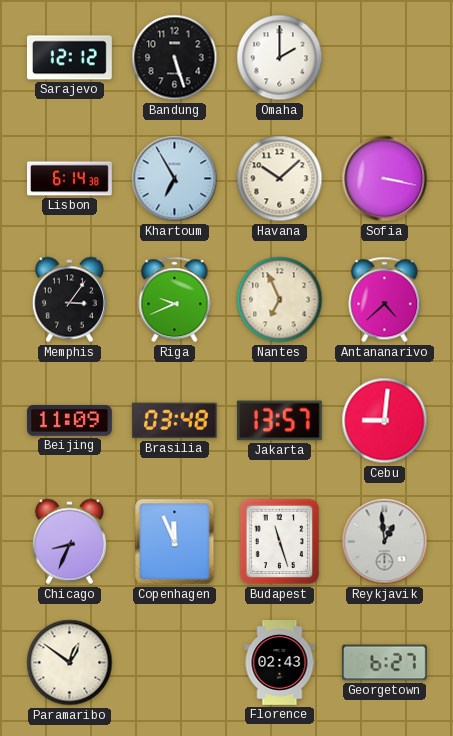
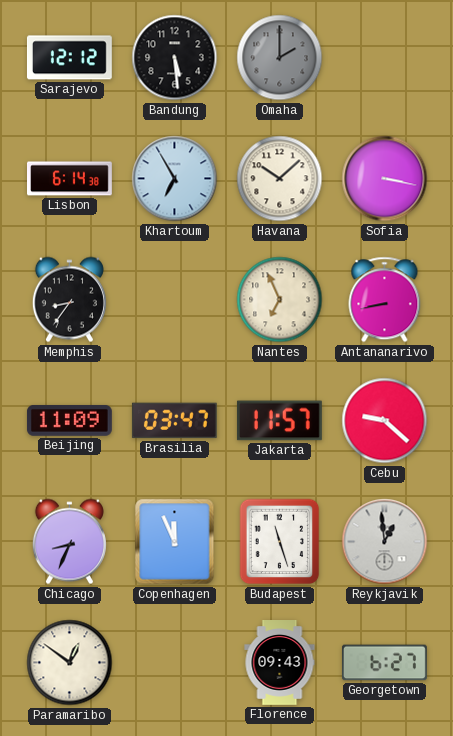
Bandung: 5:27 -> 5:29 (175, 58)
Omaha dial: white -> grey (280, 58)
Memphis: 3:06 -> 8:36 (69, 300)
Riga: 9:41 -> none (175, 300)
Antananarivo: 4:38 -> 8:43 (385, 300)
Brasilia: 03:48 -> 03:47 (174, 421)
Jakarta: 13:57 -> 11:57 (279, 421)
Cebu: 9:01 -> 9:22 (385, 421)
Florence: 02:43 -> 09:43 (280, 663)
